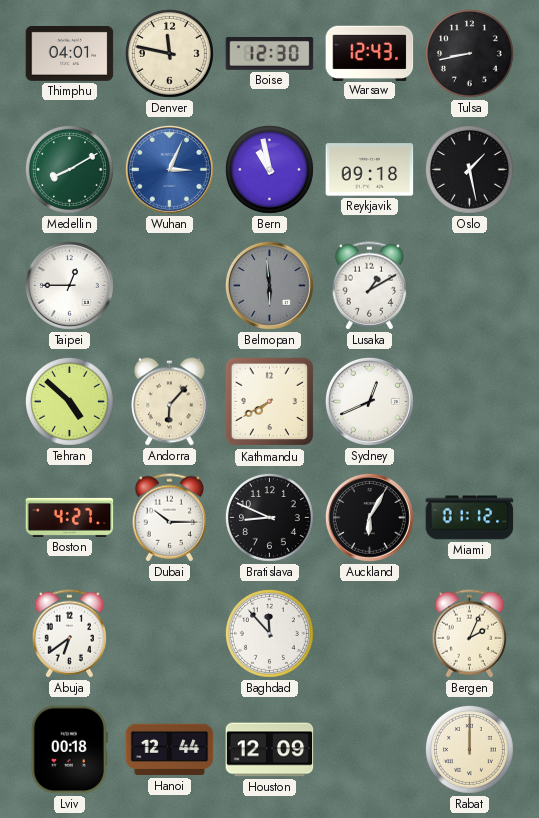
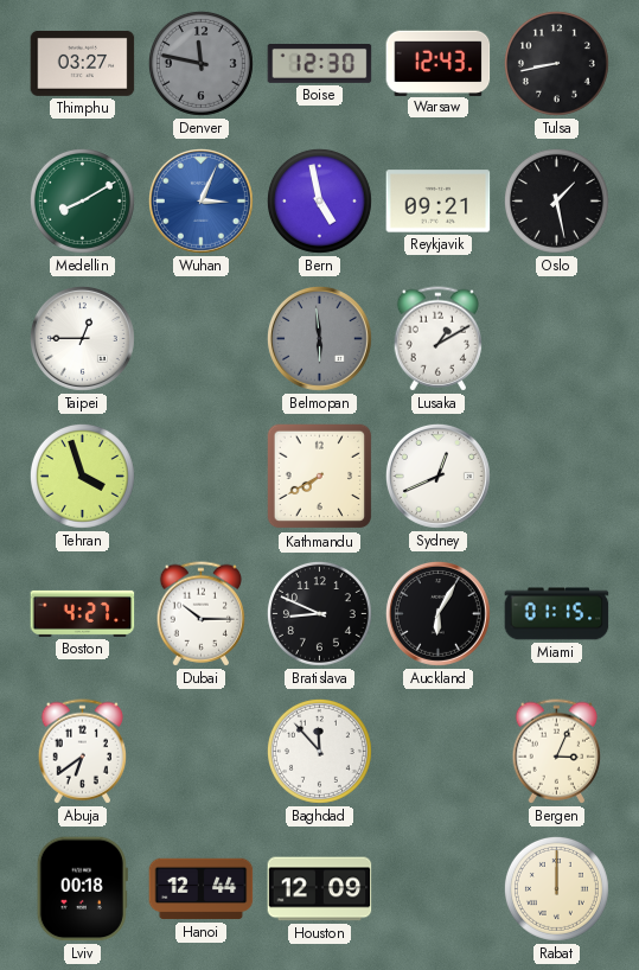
Thimphu: 04:01 -> 03:27 (83, 63)
Denver dial: cream -> grey (200, 63)
Bern: 10:58 -> 4:58 (319, 200)
Reykjavik: 09:18 -> 09:21 (439, 202)
Tehran: 4:52 -> 3:57 (82, 476)
Andorra: 6:07 -> none (170, 402)
Miami: 01:12 -> 01:15 (557, 614)
Bergen: 2:04 -> 3:04 (557, 752)
